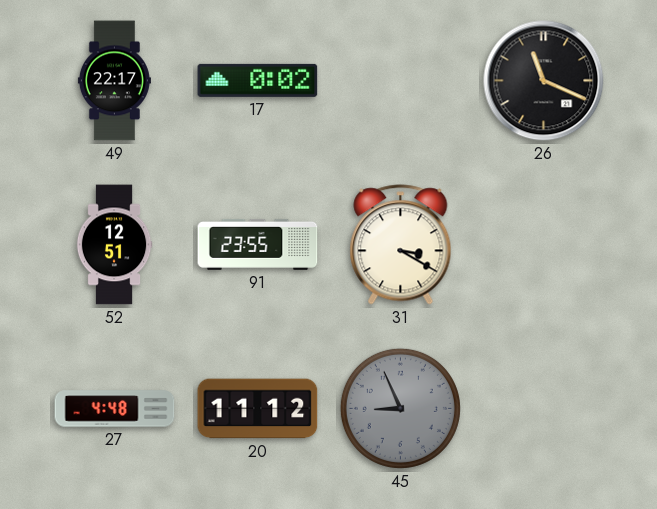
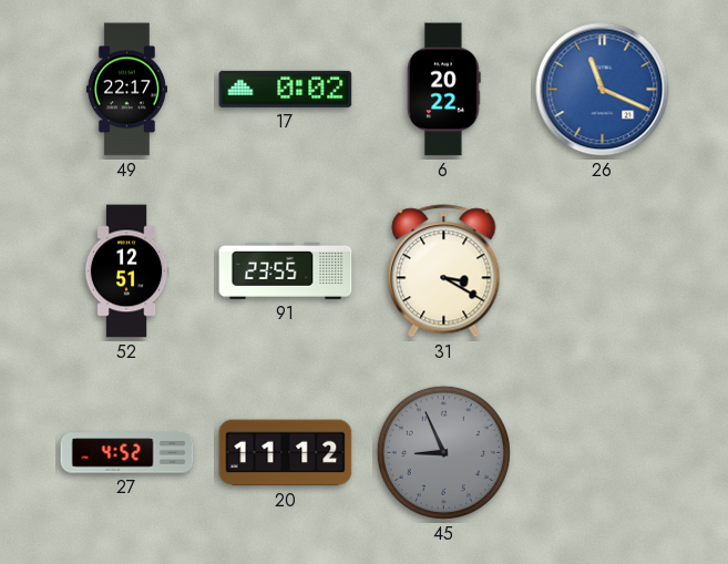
6: none -> 20:22 (444, 90)
26 dial: black -> blue (603, 90)
27: 4:48 -> 4:52 (127, 453)
